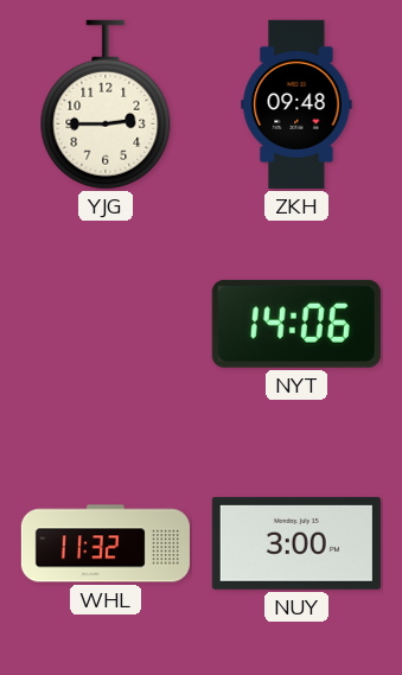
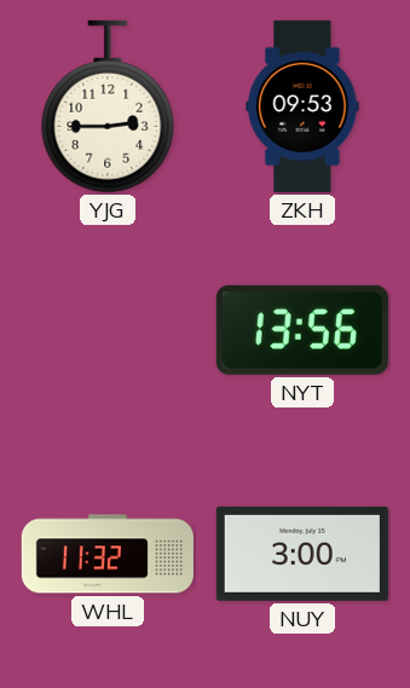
ZKH: 09:48 -> 09:53 (302, 106)
NYT: 14:06 -> 13:56 (302, 330)
